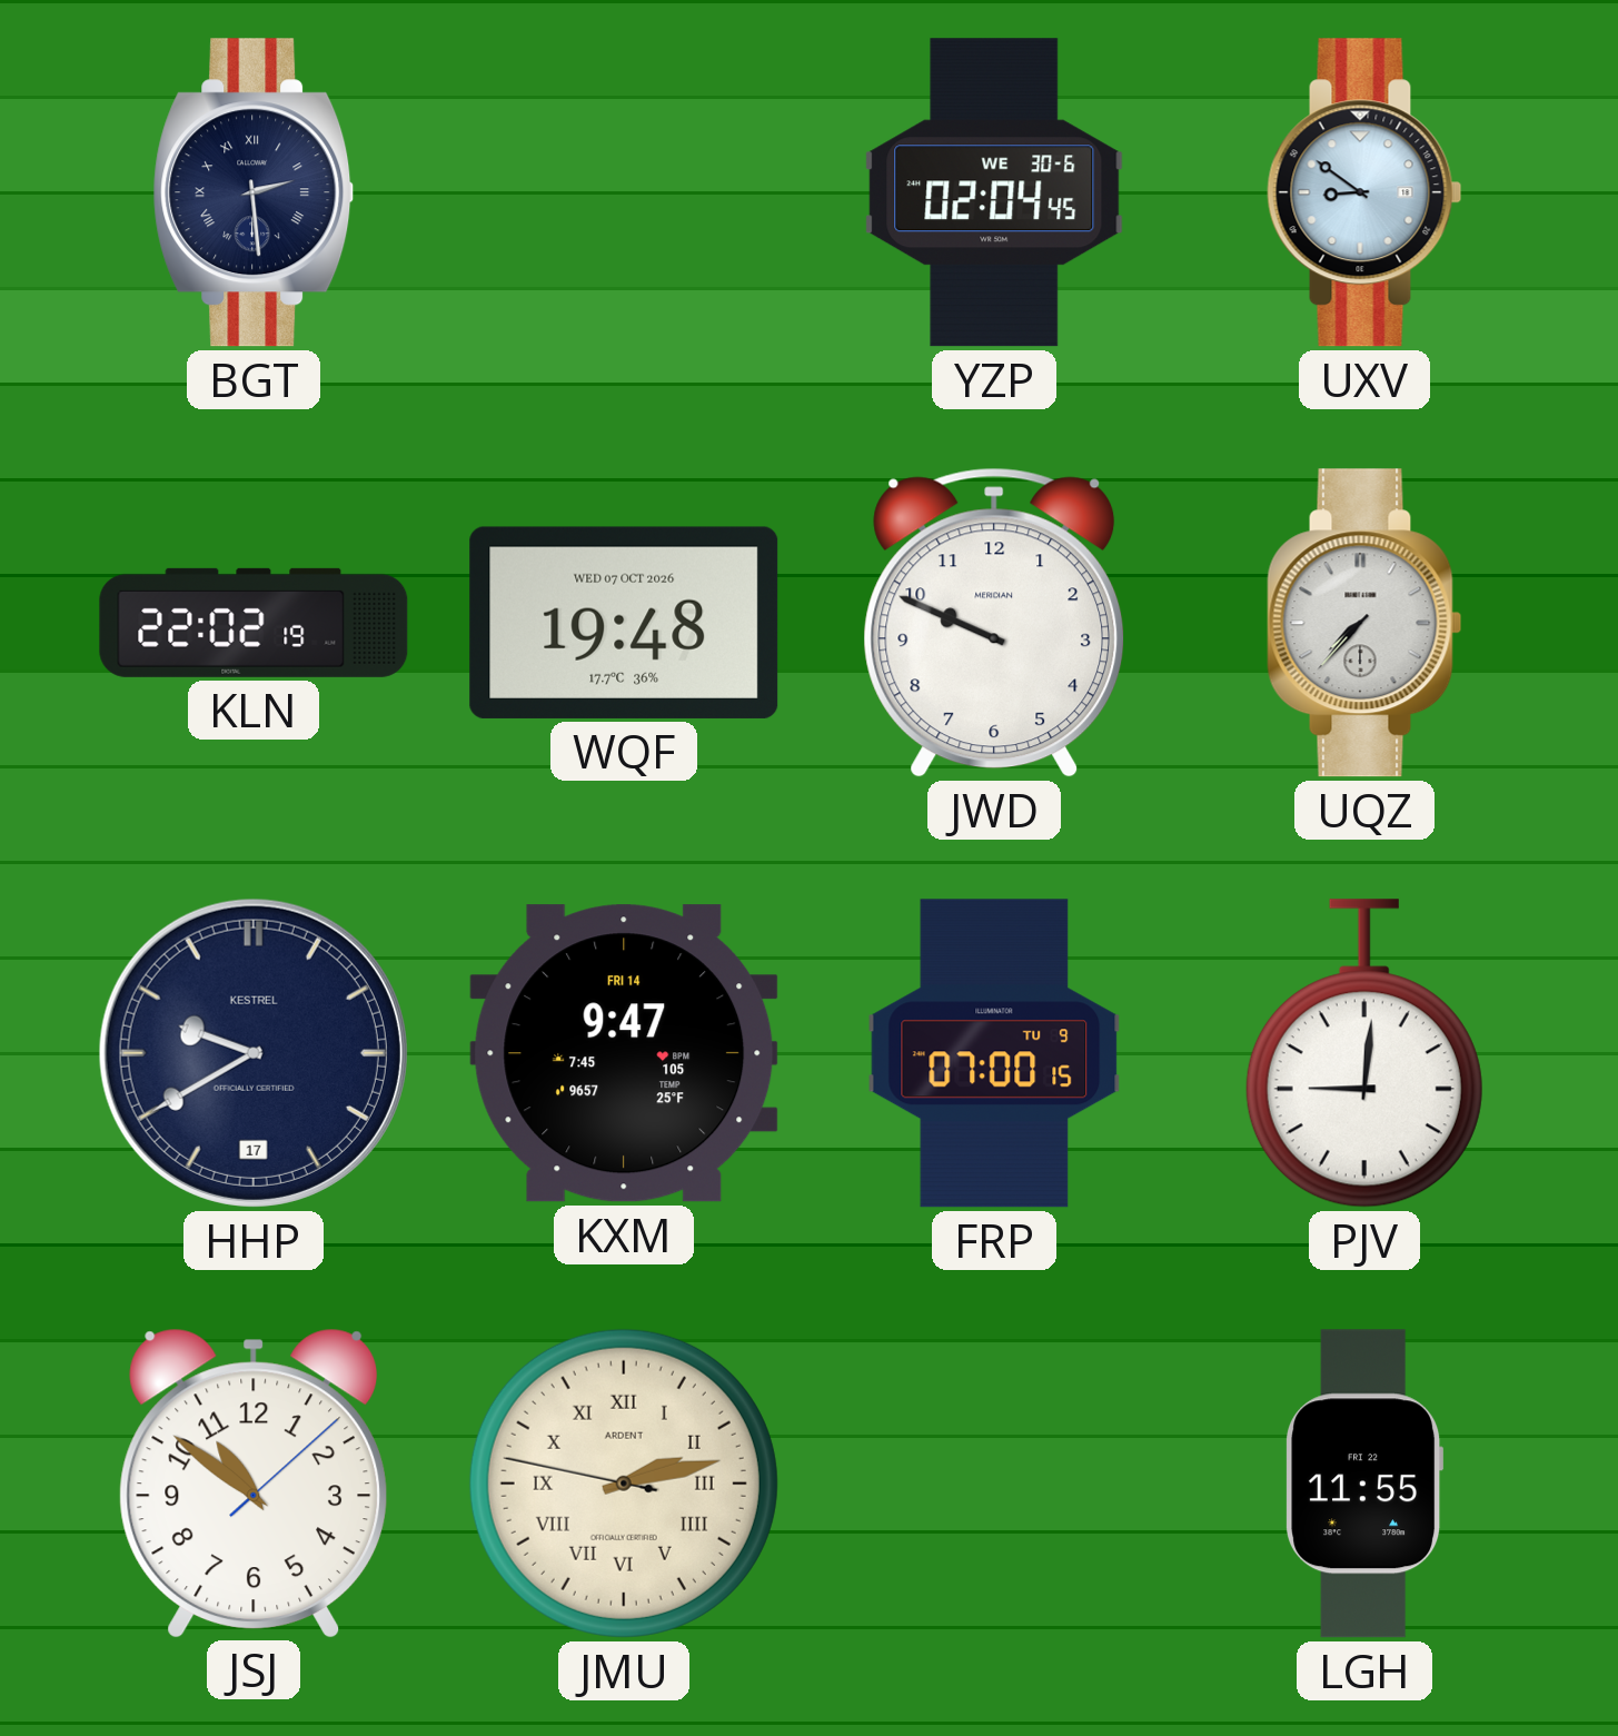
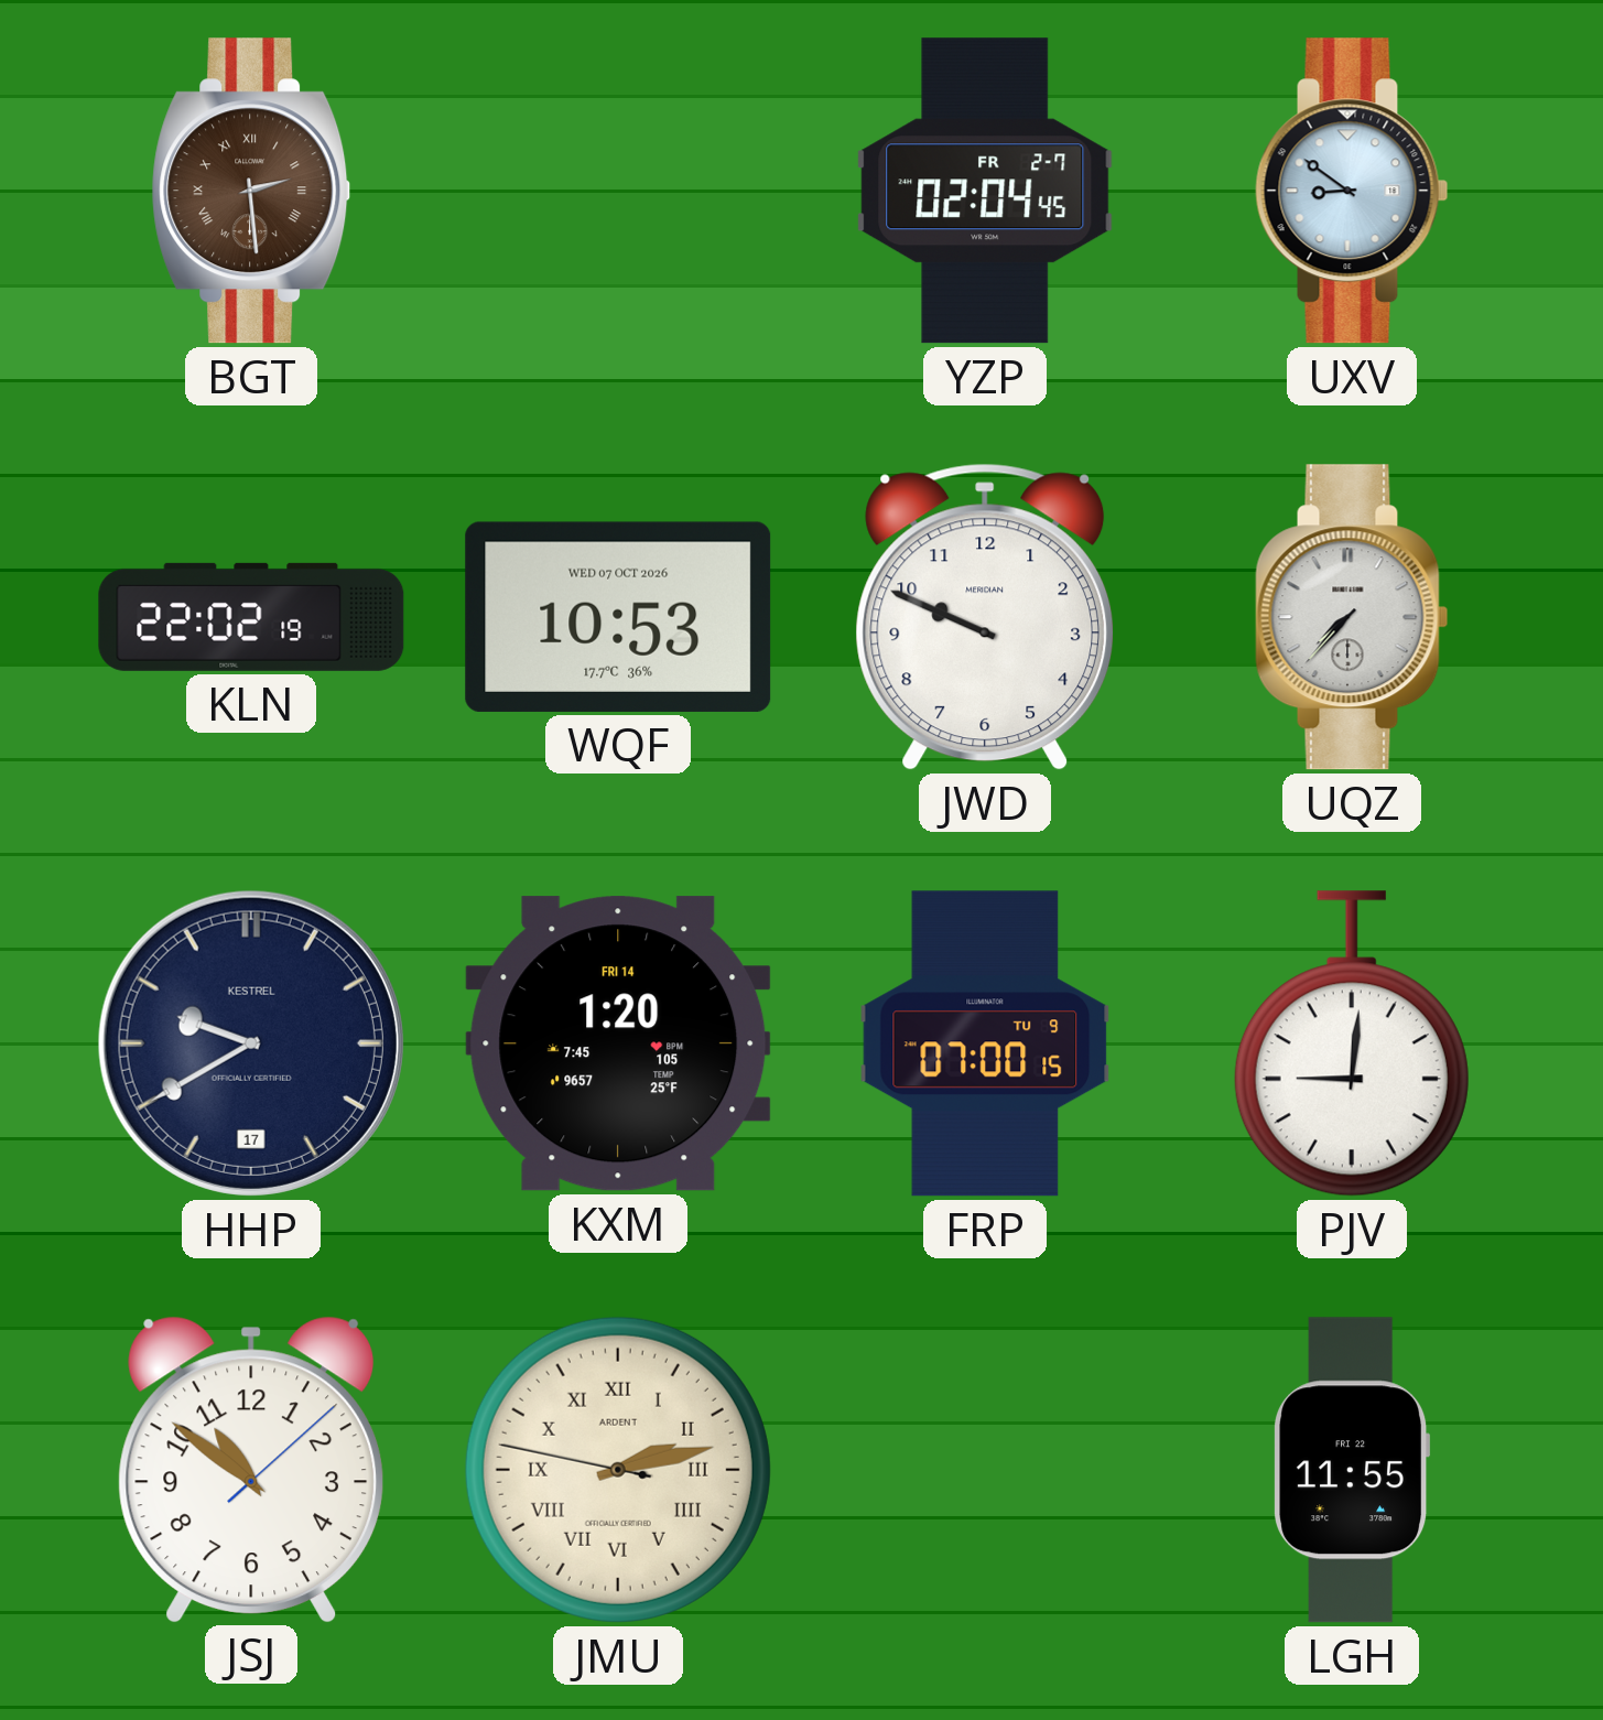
BGT dial: navy -> brown (251, 191)
YZP date: WE 30-6 -> FR 2-7 (985, 191)
WQF: 19:48 -> 10:53 (618, 617)
KXM: 9:47 -> 1:20 (618, 1043)
